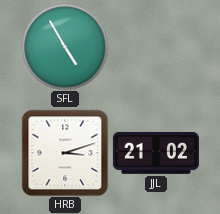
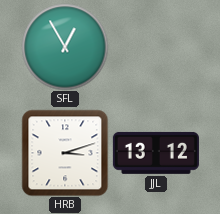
SFL: 4:55 -> 12:55 (65, 47)
JJL: 21:02 -> 13:12 (156, 153)
